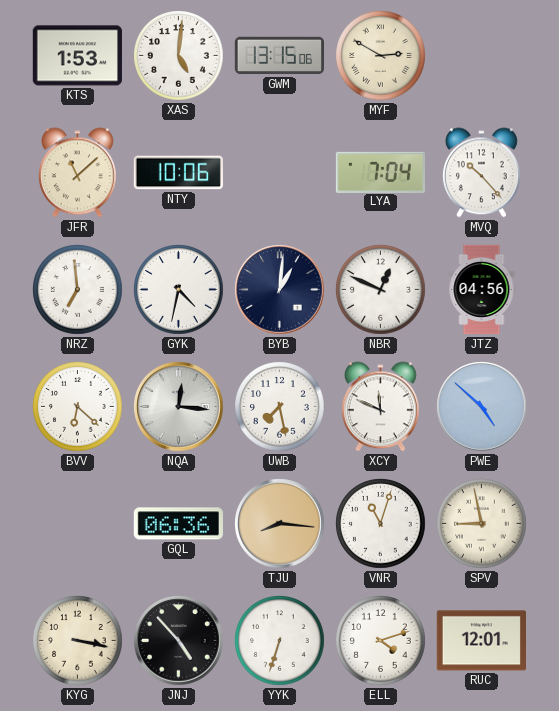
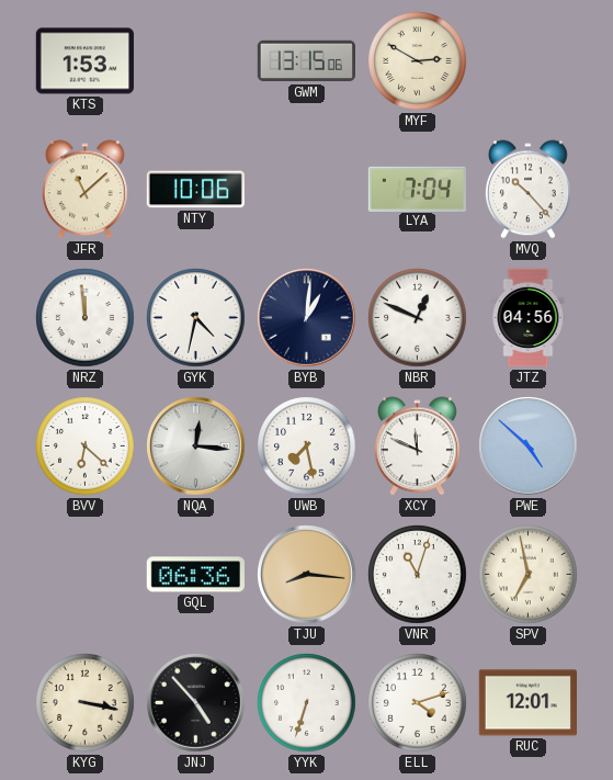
XAS: 5:01 -> none (179, 56)
NRZ: 6:59 -> 11:59 (86, 318)
SPV: 8:58 -> 6:58 (529, 575)
